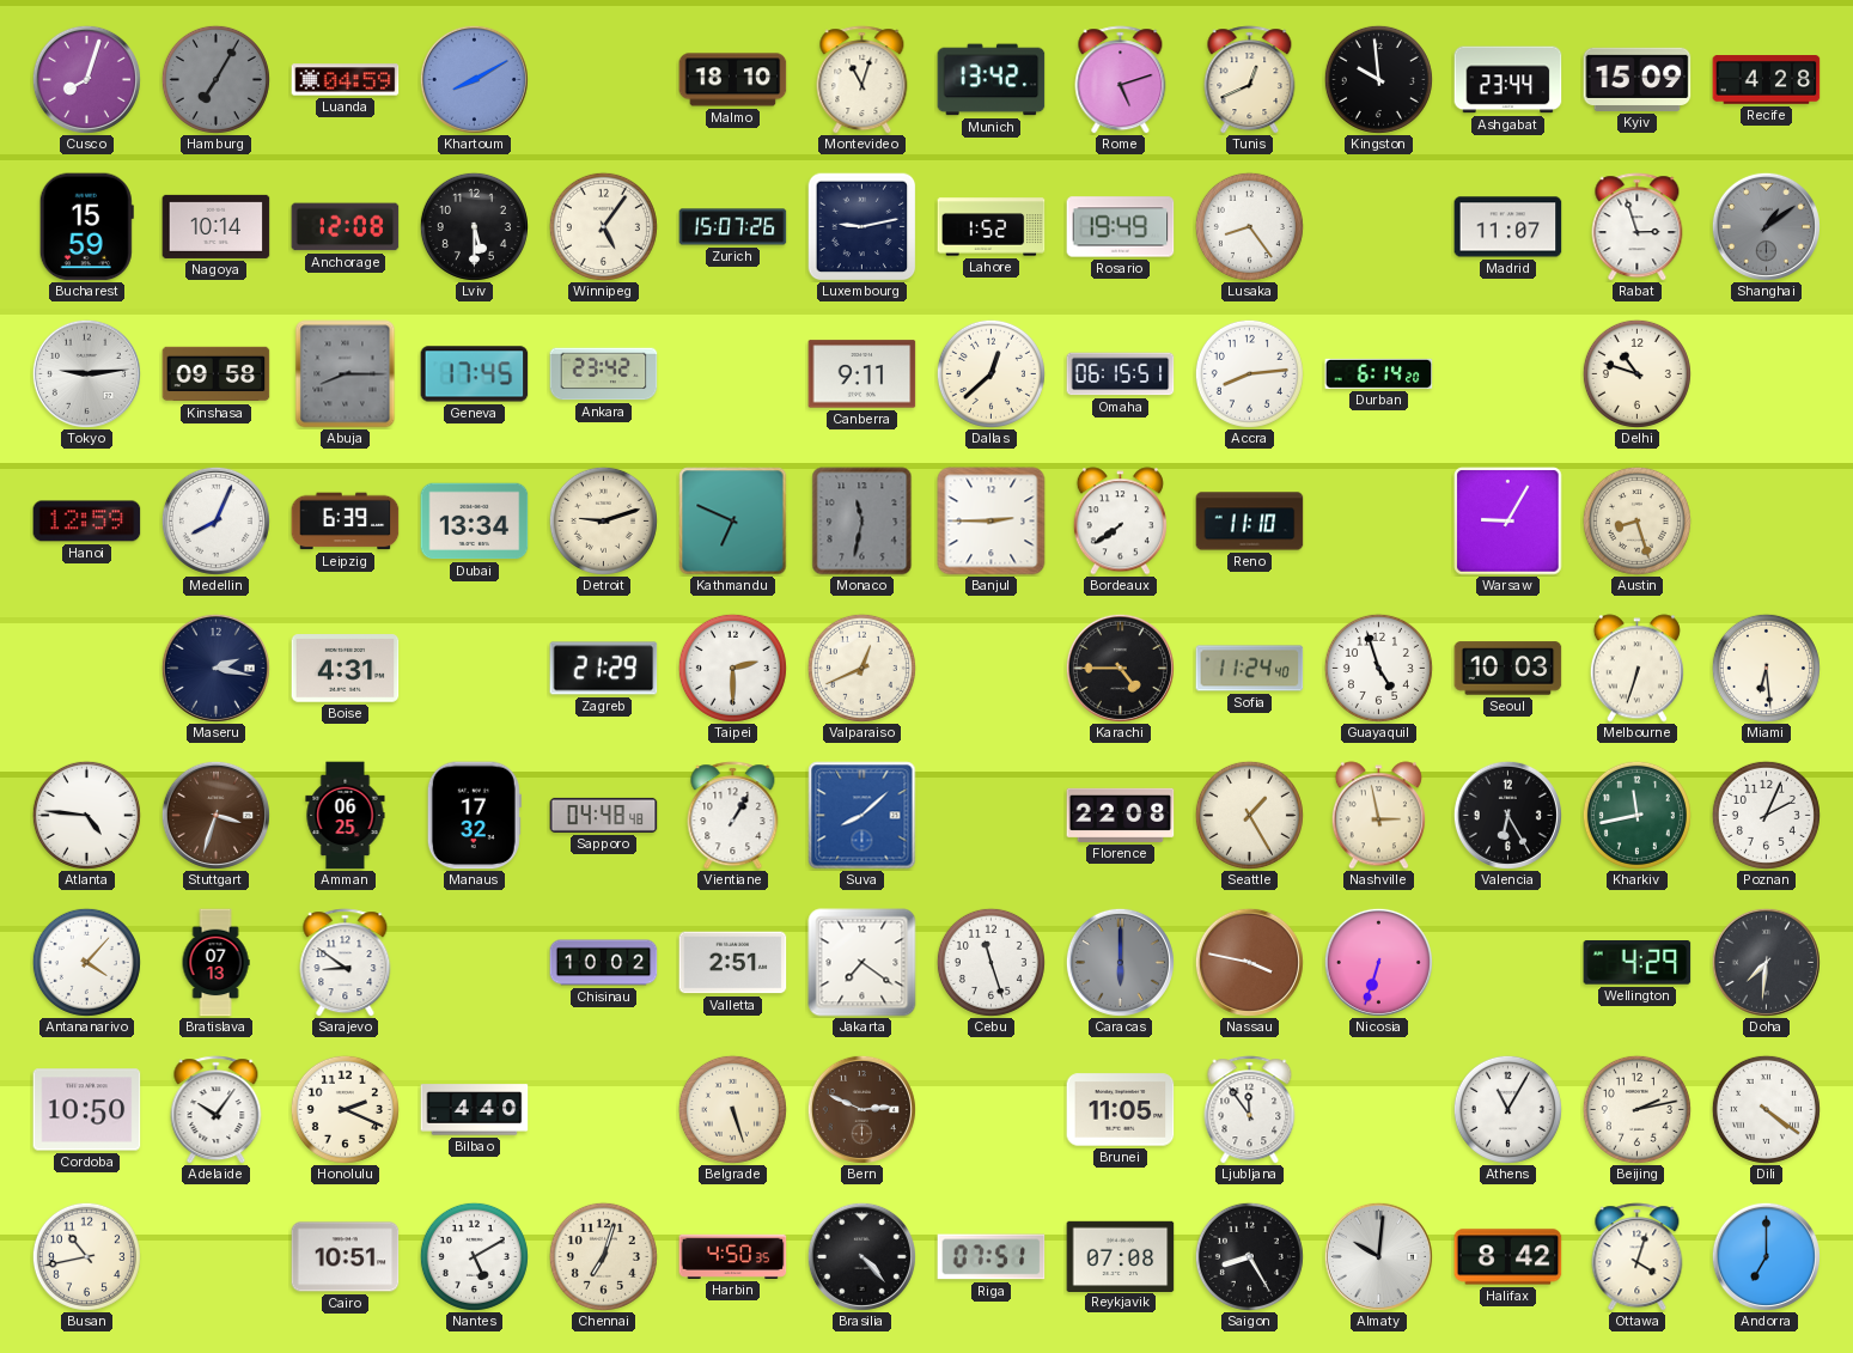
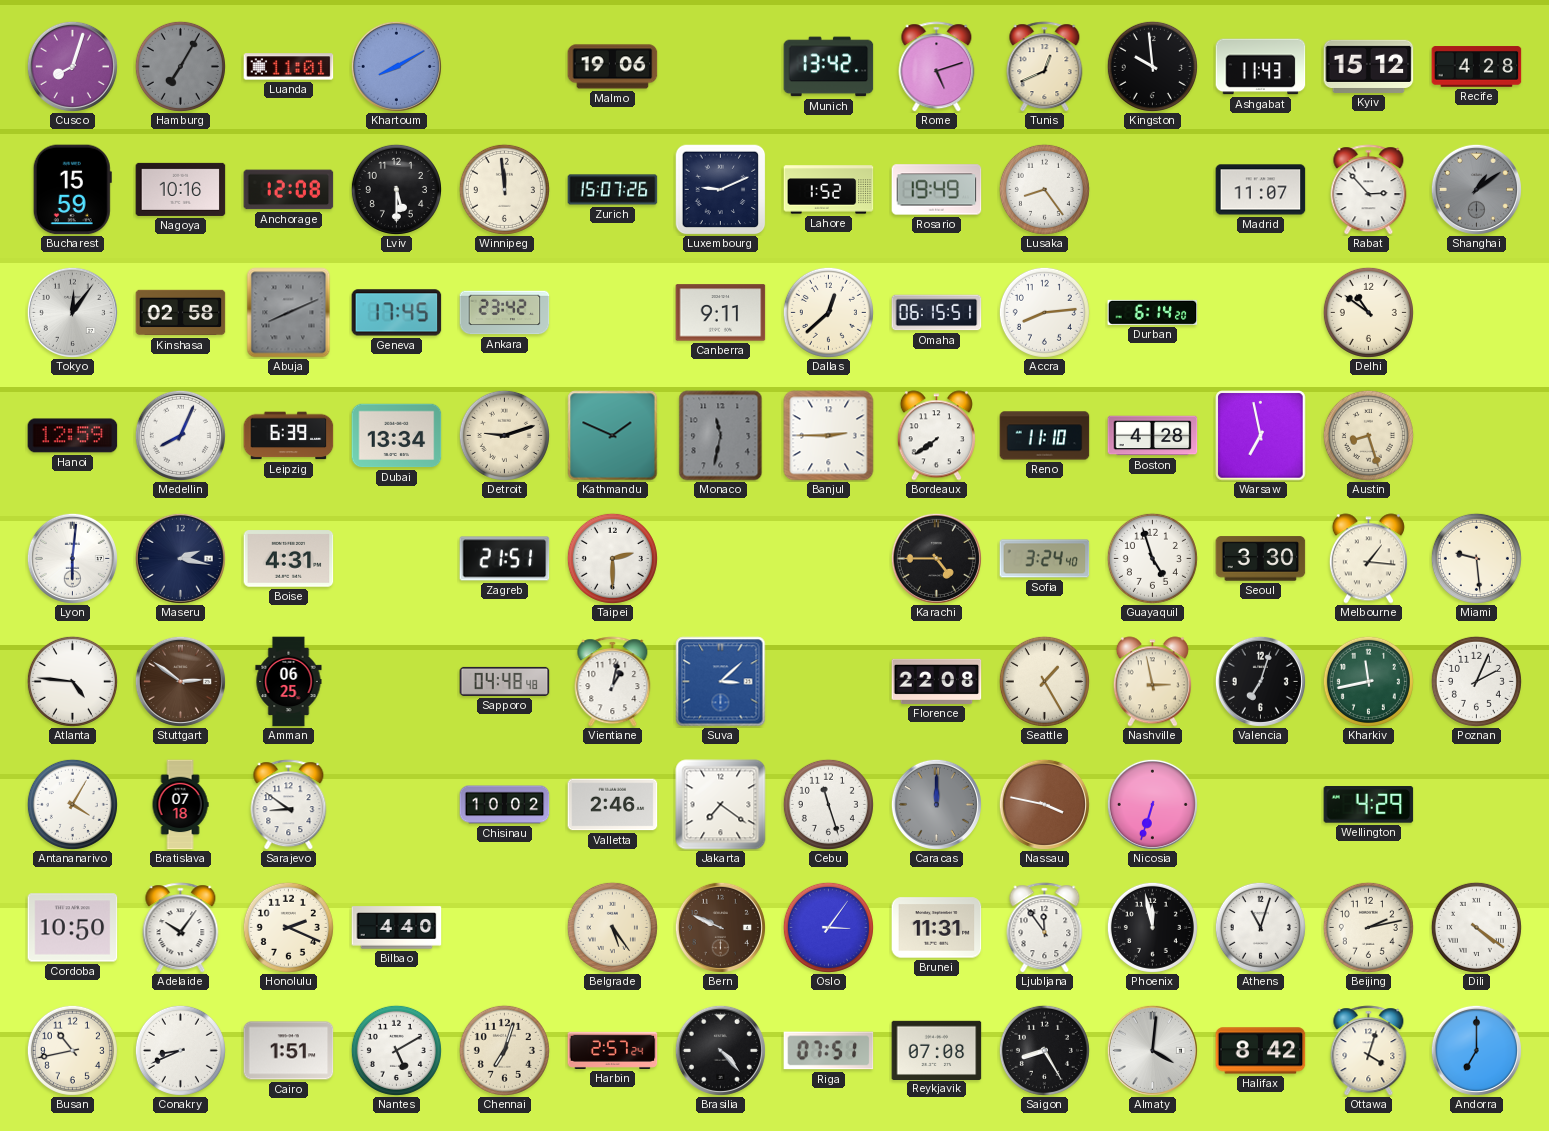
Luanda: 04:59 -> 11:01 (289, 67)
Malmo: 18:10 -> 19:06 (613, 67)
Montevideo: 11:03 -> none (863, 80)
Ashgabat: 23:44 -> 11:43 (1261, 67)
Kyiv: 15:09 -> 15:12 (1369, 66)
Nagoya: 10:14 -> 10:16 (181, 189)
Winnipeg: 5:06 -> 11:59 (504, 189)
Luxembourg: 9:13 -> 9:11 (720, 189)
Rabat: 2:57 -> 2:53 (1369, 190)
Tokyo: 9:14 -> 12:06 (72, 312)
Kinshasa: 09:58 -> 02:58 (181, 313)
Abuja: 8:15 -> 8:11 (289, 313)
Delhi: 10:48 -> 10:51 (1368, 312)
Kathmandu: 6:49 -> 1:49 (613, 436)
Boston: none -> 4:28 (1153, 436)
Warsaw: 9:05 -> 6:58 (1261, 436)
Lyon: none -> 6:01 (72, 558)
Zagreb: 21:29 -> 21:51 (505, 559)
Valparaiso: 12:41 -> none (861, 668)
Sofia: 11:24 -> 3:24 (1045, 559)
Seoul: 10:03 -> 3:30 (1261, 559)
Melbourne: 6:33 -> 1:16 (1368, 559)
Miami: 6:29 -> 9:29 (1476, 558)
Stuttgart: 3:33 -> 2:51 (180, 681)
Manaus: 17:32 -> none (474, 816)
Vientiane: 1:05 -> 1:02 (613, 682)
Suva: 8:08 -> 3:08 (721, 682)
Valencia: 6:25 -> 7:03 (1260, 681)
Antananarivo: 4:07 -> 4:05 (72, 804)
Bratislava: 07:13 -> 07:18 (180, 805)
Valletta: 2:51 -> 2:46 (613, 805)
Caracas: 6:00 -> 12:00 (936, 804)
Doha: 7:31 -> none (1766, 962)
Belgrade: 5:27 -> 5:24 (612, 927)
Bern: 2:49 -> 9:49 (720, 927)
Oslo: none -> 3:06 (828, 927)
Brunei: 11:05 -> 11:31 (937, 928)
Phoenix: none -> 11:58 (1152, 927)
Athens: 11:05 -> 11:03 (1260, 927)
Conakry: none -> 8:41 (180, 1050)
Cairo: 10:51 -> 1:51 (289, 1051)
Harbin: 4:50 -> 2:57 (613, 1050)
Almaty: 10:01 -> 4:01 (1152, 1050)
